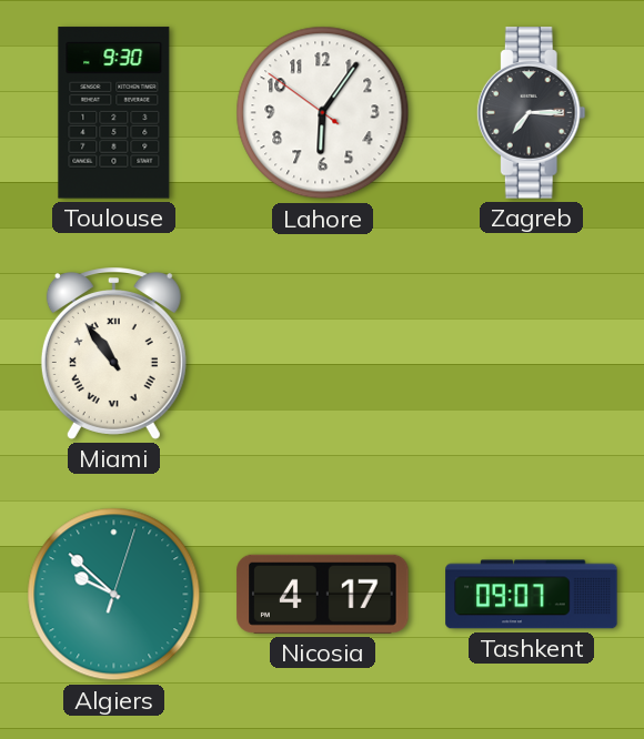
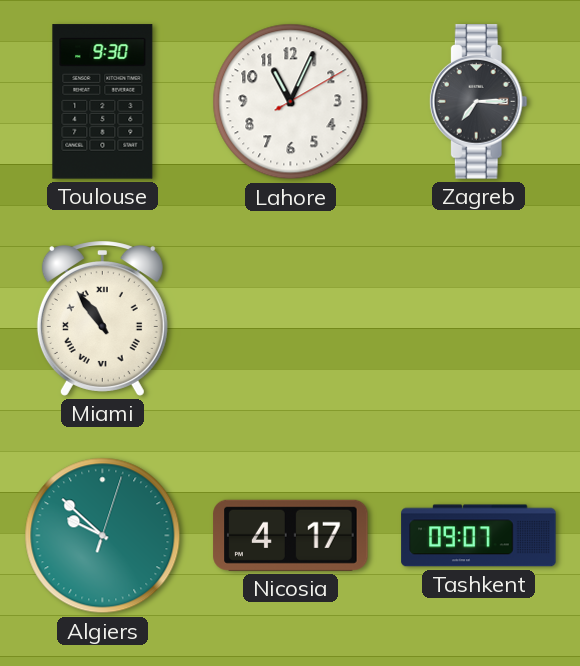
Lahore: 6:05 -> 11:04 (291, 102)
